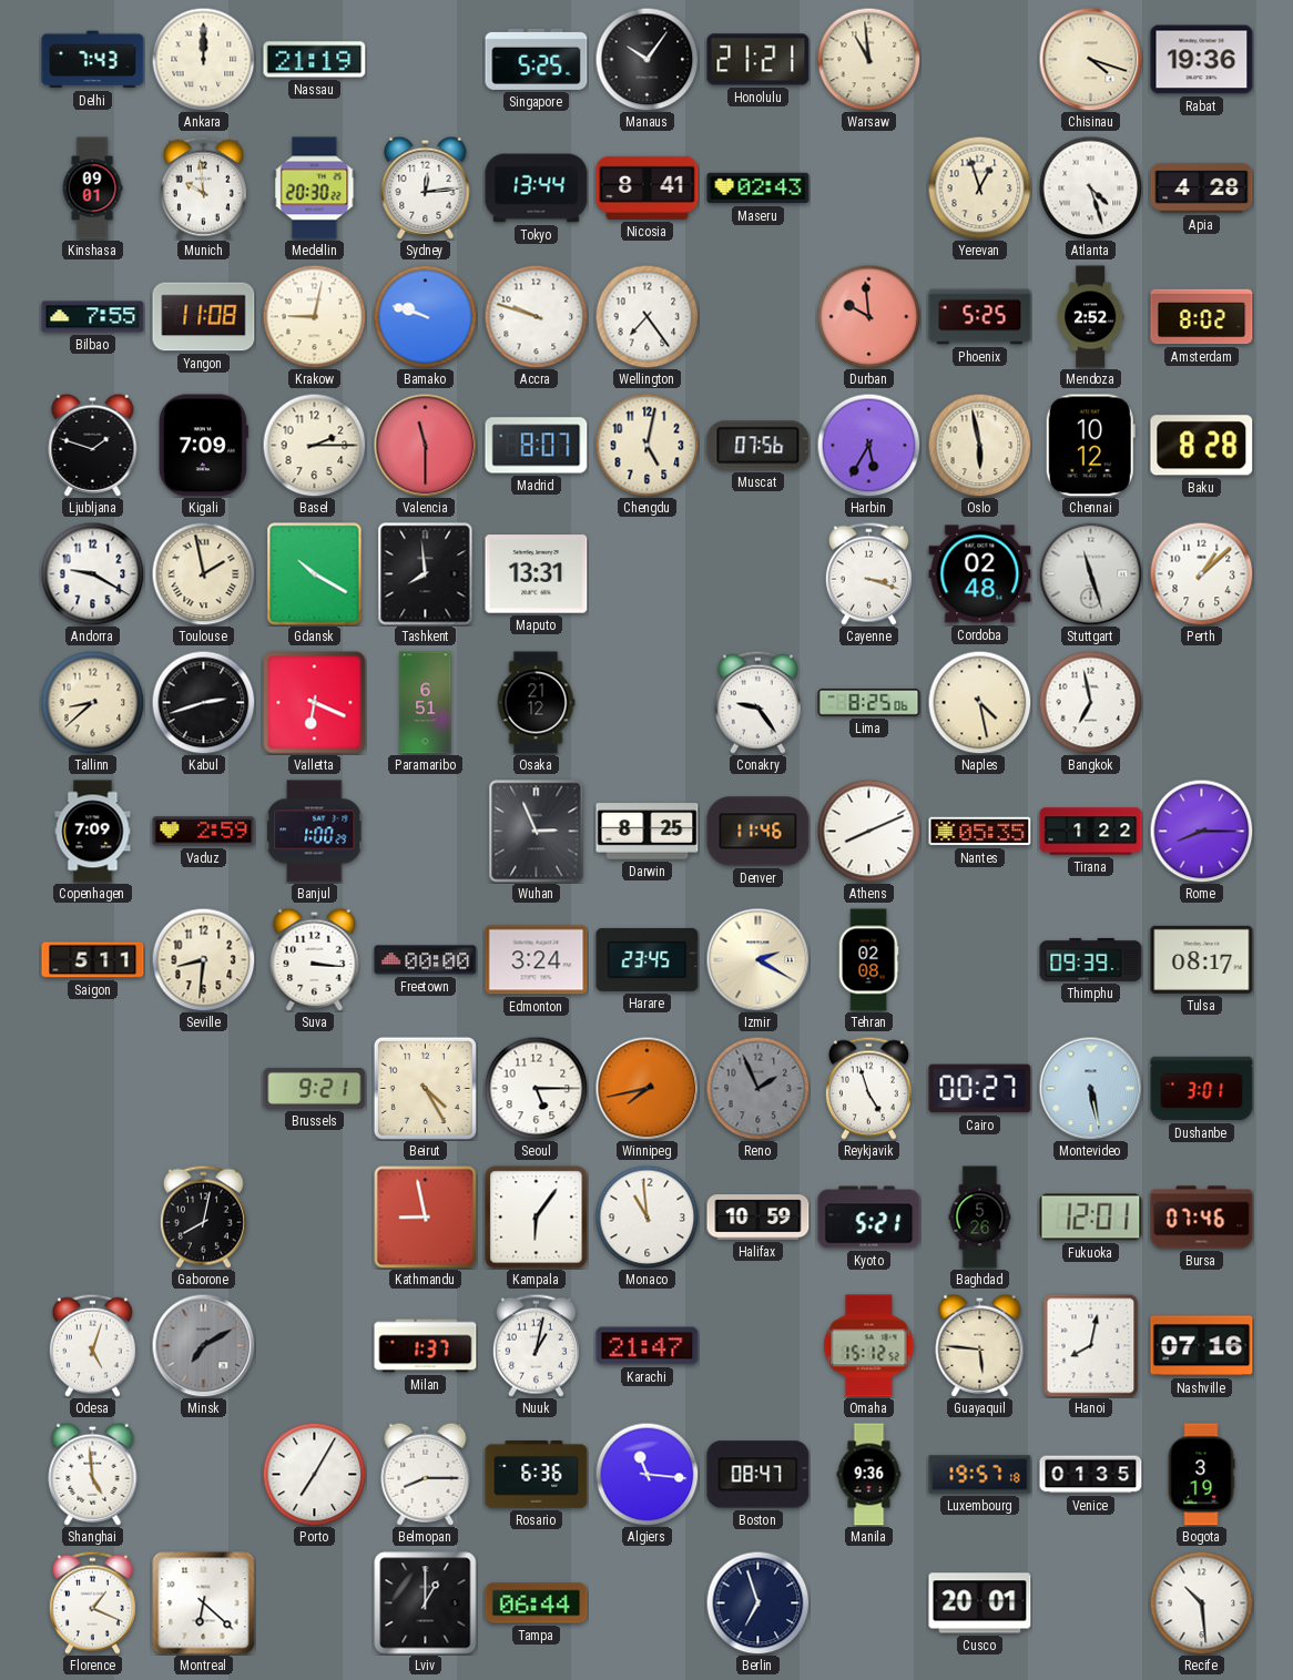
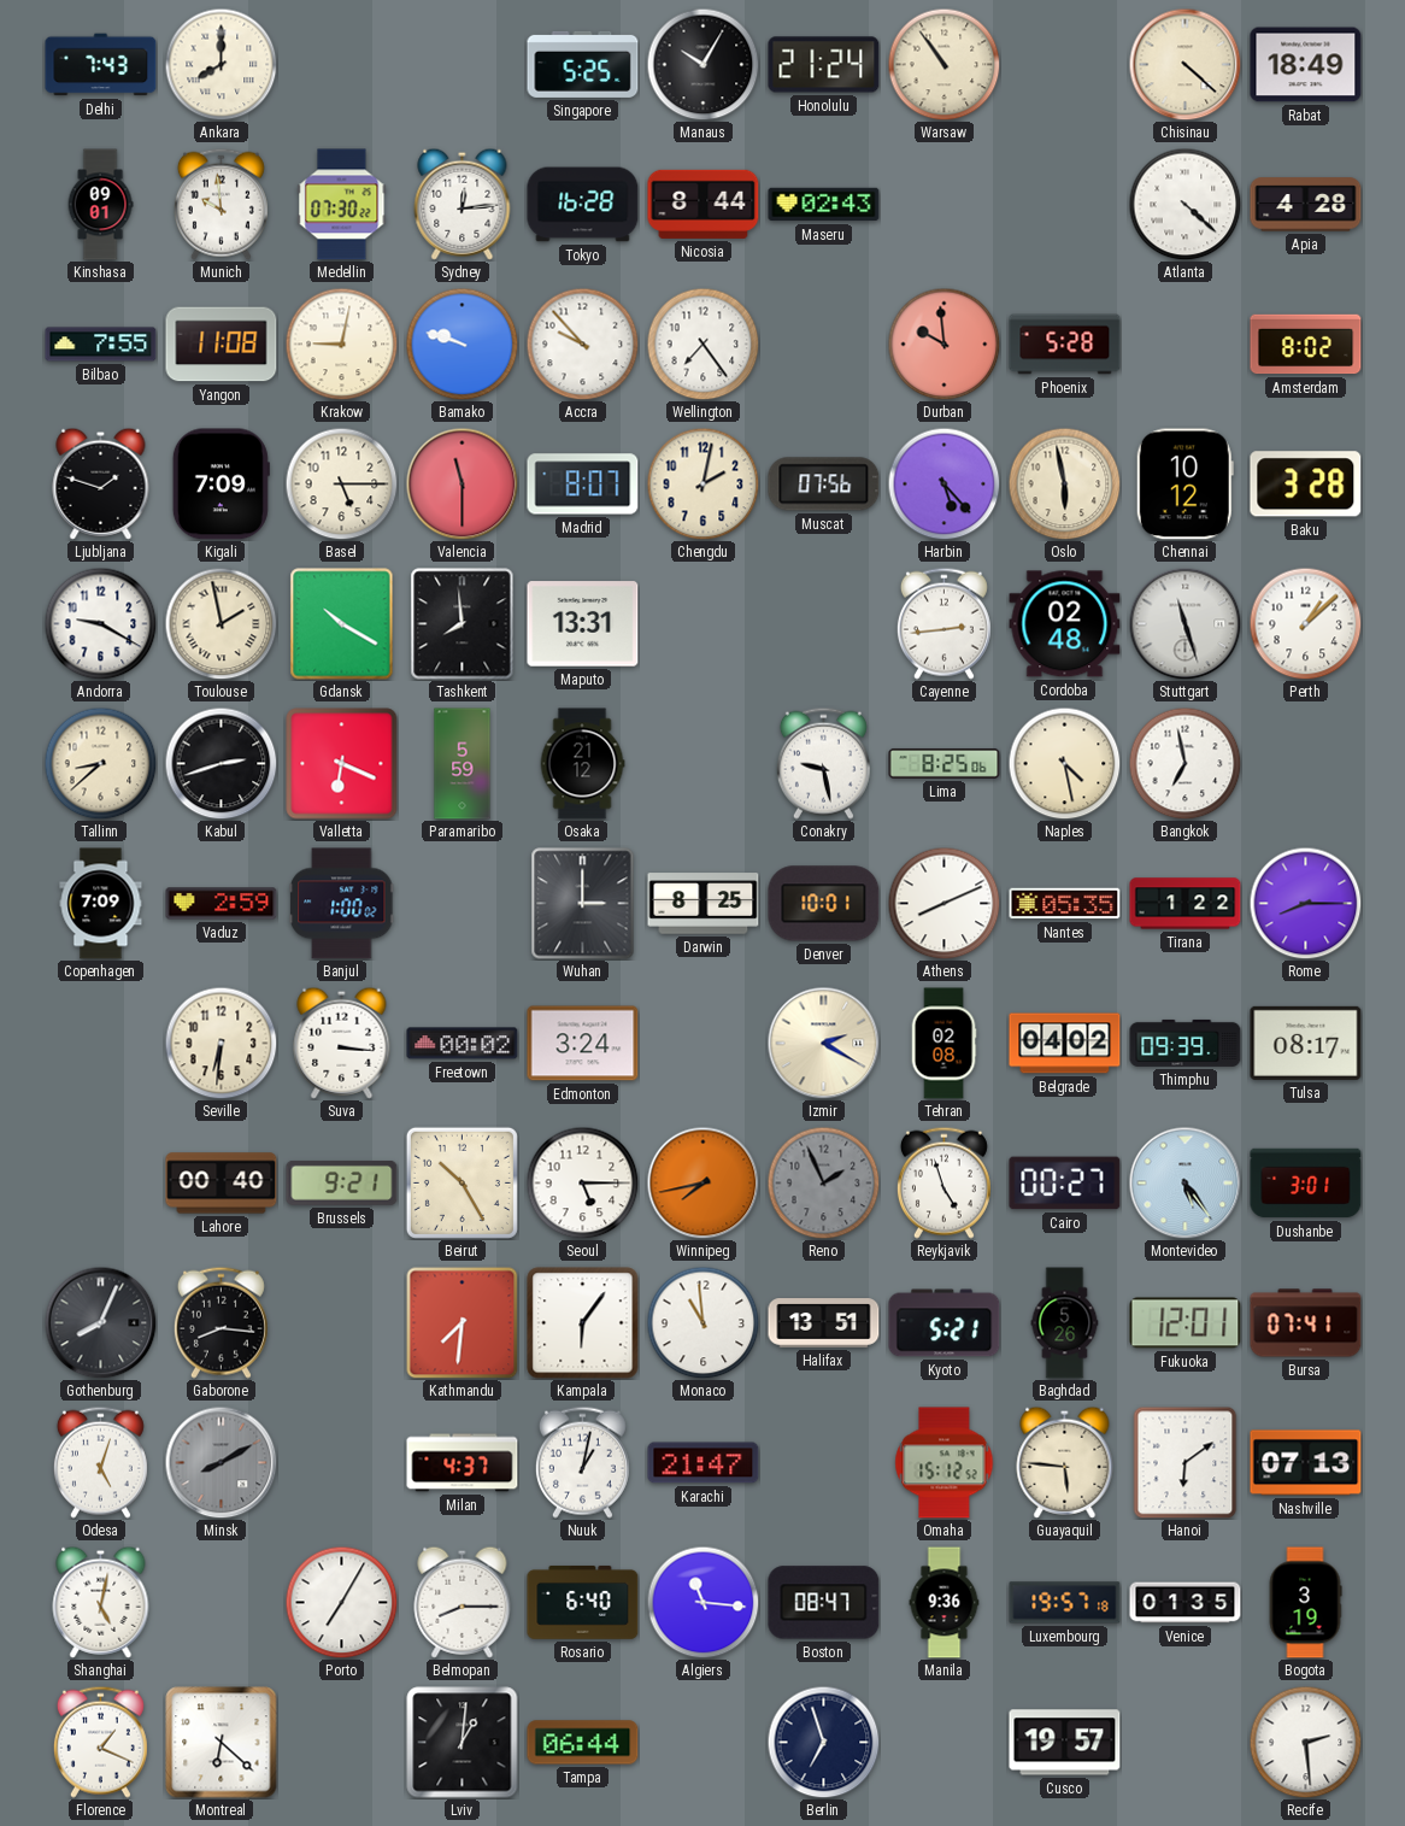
Ankara: 12:00 -> 8:00 (221, 64)
Nassau: 21:19 -> none (315, 60)
Manaus: 10:06 -> 10:05 (702, 64)
Honolulu: 21:21 -> 21:24 (824, 65)
Warsaw: 10:59 -> 10:54 (943, 64)
Chisinau: 4:18 -> 4:22 (1184, 64)
Rabat: 19:36 -> 18:49 (1306, 65)
Medellin: 20:30 -> 07:30 (342, 205)
Tokyo: 13:44 -> 16:28 (583, 205)
Nicosia: 8:41 -> 8:44 (704, 204)
Yerevan: 12:57 -> none (979, 187)
Atlanta: 4:27 -> 4:22 (1184, 204)
Accra: 9:48 -> 9:53 (582, 344)
Phoenix: 5:25 -> 5:28 (1065, 345)
Mendoza: 2:52 -> none (1090, 317)
Basel: 2:15 -> 5:15 (341, 483)
Chengdu: 5:02 -> 2:02 (702, 483)
Harbin: 5:35 -> 5:23 (943, 483)
Baku: 8:28 -> 3:28 (1306, 485)
Cayenne: 3:18 -> 2:44 (943, 623)
Paramaribo: 6:51 -> 5:59 (463, 764)
Conakry: 9:24 -> 9:28 (823, 763)
Banjul: 1:00:29 -> 1:00:02 (342, 904)
Wuhan: 2:56 -> 3:00 (583, 904)
Denver: 11:46 -> 10:01 (824, 904)
Saigon: 5:11 -> none (93, 960)
Seville: 8:31 -> 6:31 (221, 1043)
Freetown: 00:00 -> 00:02 (463, 1044)
Harare: 23:45 -> none (648, 959)
Belgrade: none -> 04:02 (1065, 1044)
Lahore: none -> 00:40 (222, 1184)
Beirut: 4:25 -> 10:25 (462, 1182)
Montevideo: 5:28 -> 5:24 (1184, 1182)
Gothenburg: none -> 8:04 (100, 1322)
Gaborone: 8:02 -> 8:16 (221, 1322)
Kathmandu: 8:58 -> 7:31 (462, 1322)
Halifax: 10:59 -> 13:51 (824, 1323)
Bursa: 07:46 -> 07:41 (1306, 1323)
Minsk: 7:10 -> 8:10 (221, 1462)
Milan: 1:37 -> 4:37 (463, 1463)
Hanoi: 8:02 -> 6:09 (1186, 1462)
Nashville: 07:16 -> 07:13 (1306, 1463)
Shanghai: 4:59 -> 5:02 (101, 1602)
Rosario: 6:36 -> 6:40 (583, 1602)
Lviv: 1:00 -> 1:01 (463, 1743)
Cusco: 20:01 -> 19:57 (1065, 1743)
Recife: 10:29 -> 2:29 (1305, 1742)
